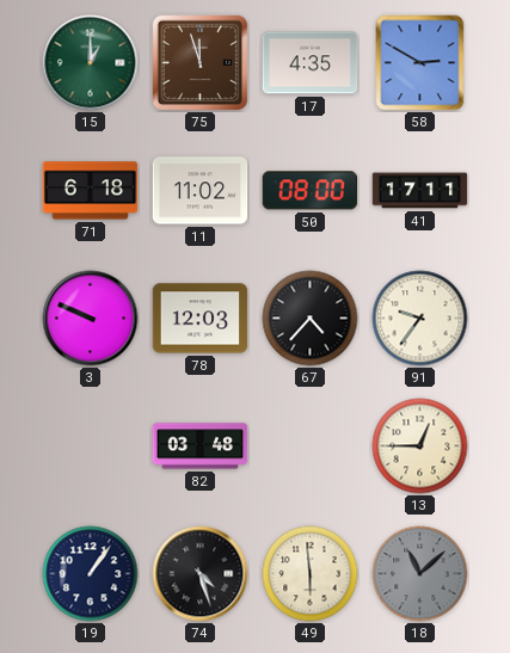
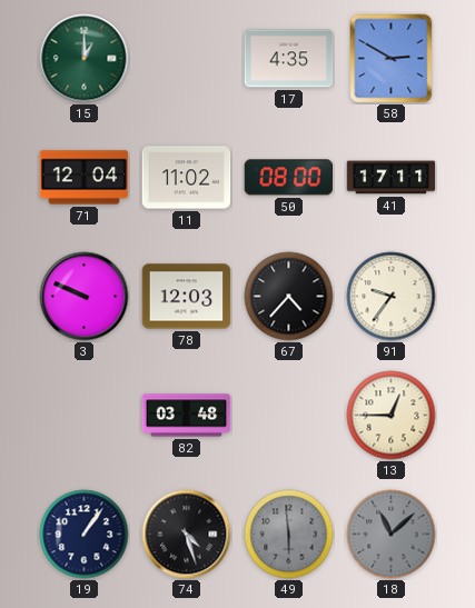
75: 11:57 -> none (201, 63)
71: 6:18 -> 12:04 (85, 178)
49 dial: cream -> grey (289, 535)
